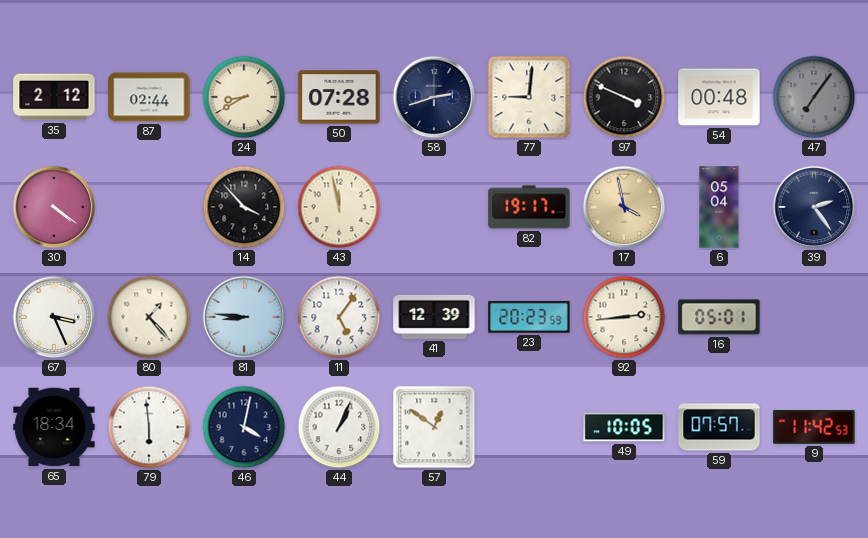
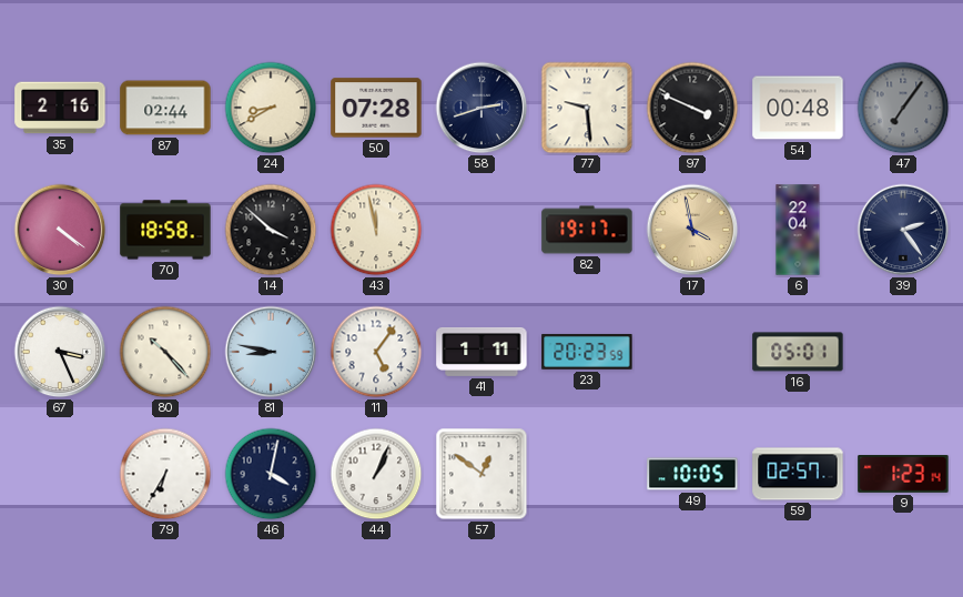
35: 2:12 -> 2:16 (60, 108)
77: 9:01 -> 9:29 (587, 108)
70: none -> 18:58 (165, 230)
14: 3:53 -> 3:52 (271, 230)
6: 05:04 -> 22:04 (798, 230)
80: 1:23 -> 10:23 (165, 352)
81: 8:46 -> 8:47 (271, 352)
41: 12:39 -> 1:11 (481, 352)
92: 2:44 -> none (624, 317)
65: 18:34 -> none (54, 427)
79: 5:59 -> 6:35 (165, 474)
59: 07:57 -> 02:57 (798, 474)
9: 11:42 -> 1:23 (903, 475)
